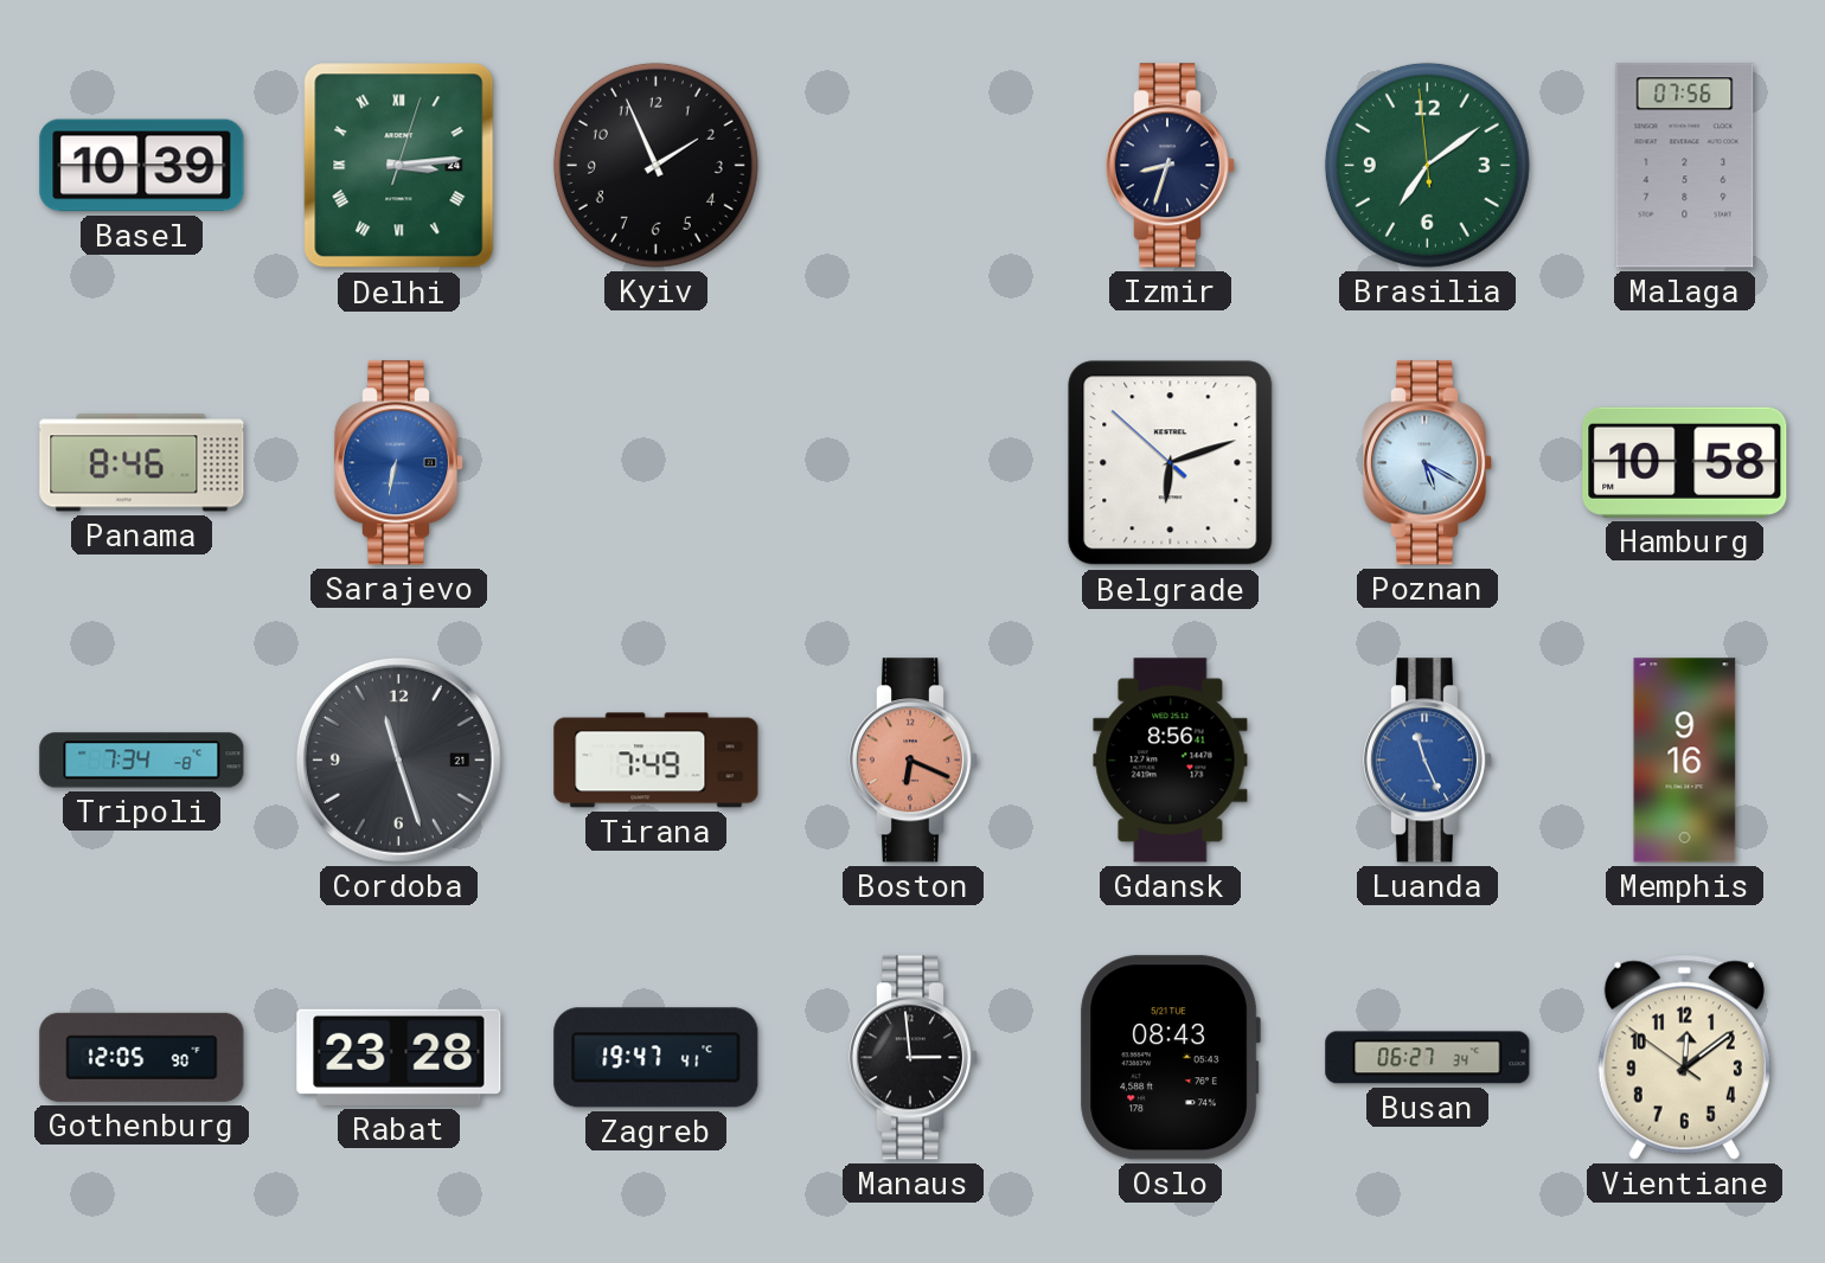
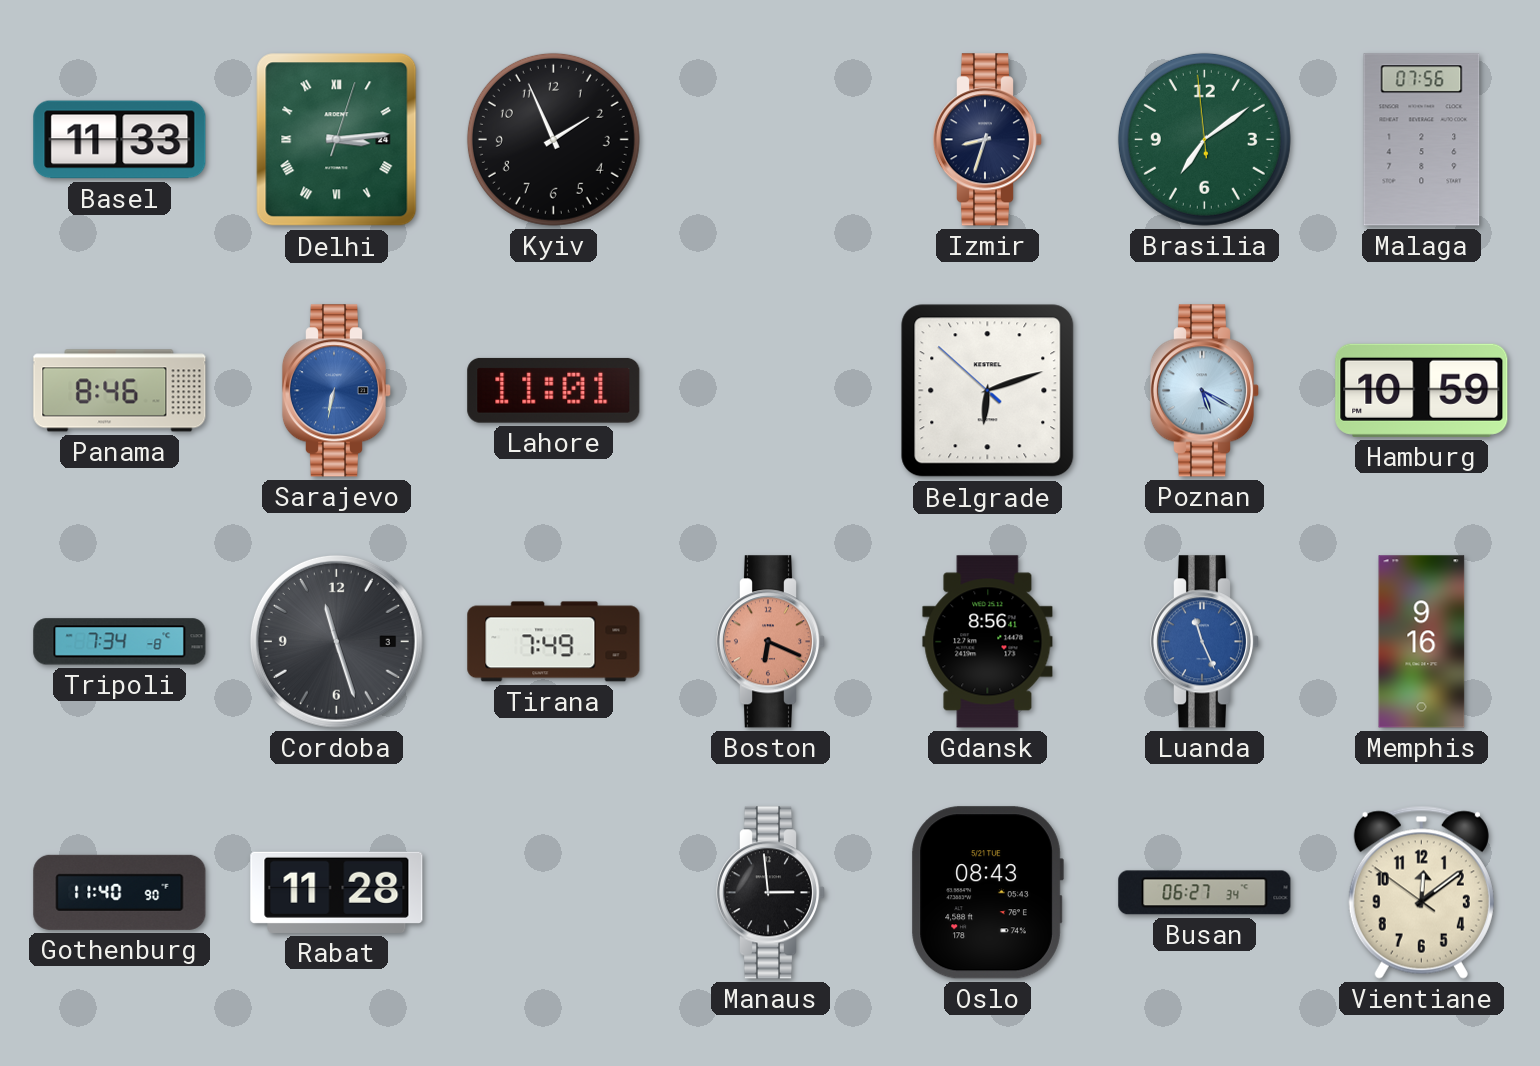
Basel: 10:39 -> 11:33 (120, 140)
Lahore: none -> 11:01 (554, 390)
Hamburg: 10:58 -> 10:59 (1422, 390)
Cordoba date: 21 -> 3 (336, 641)
Gothenburg: 12:05 -> 11:40 (120, 892)
Rabat: 23:28 -> 11:28 (337, 892)
Zagreb: 19:47 -> none (657, 1058)
